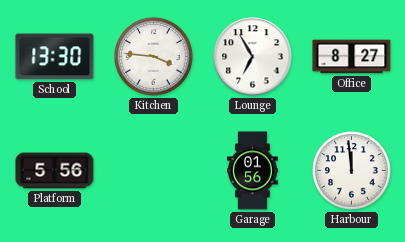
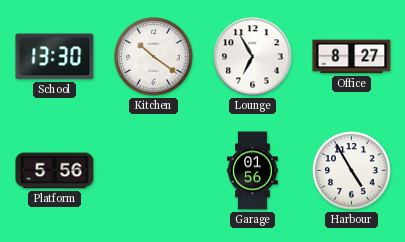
Kitchen: 3:46 -> 10:21 (154, 57)
Harbour: 11:59 -> 4:55 (352, 171)
